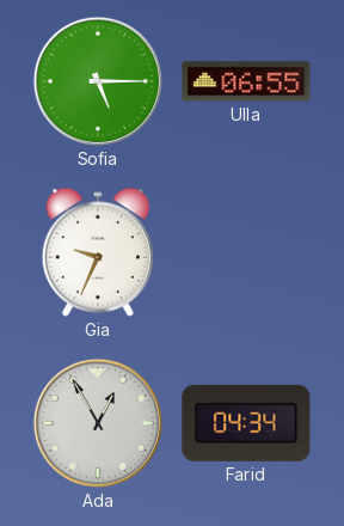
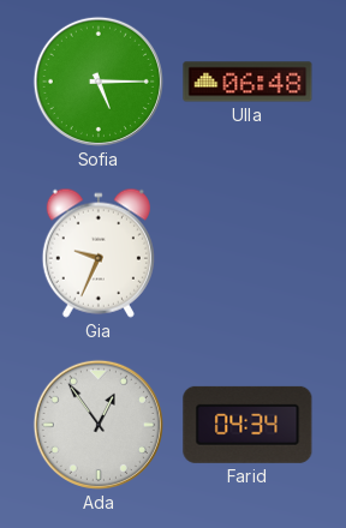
Ulla: 06:55 -> 06:48 (247, 82)
Ada: 12:55 -> 12:54 (99, 425)
